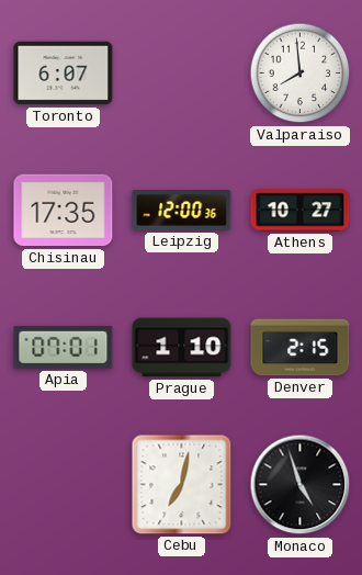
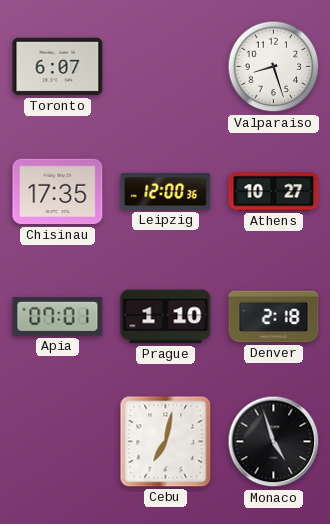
Valparaiso: 7:59 -> 8:27 (274, 67)
Denver: 2:15 -> 2:18 (274, 317)
